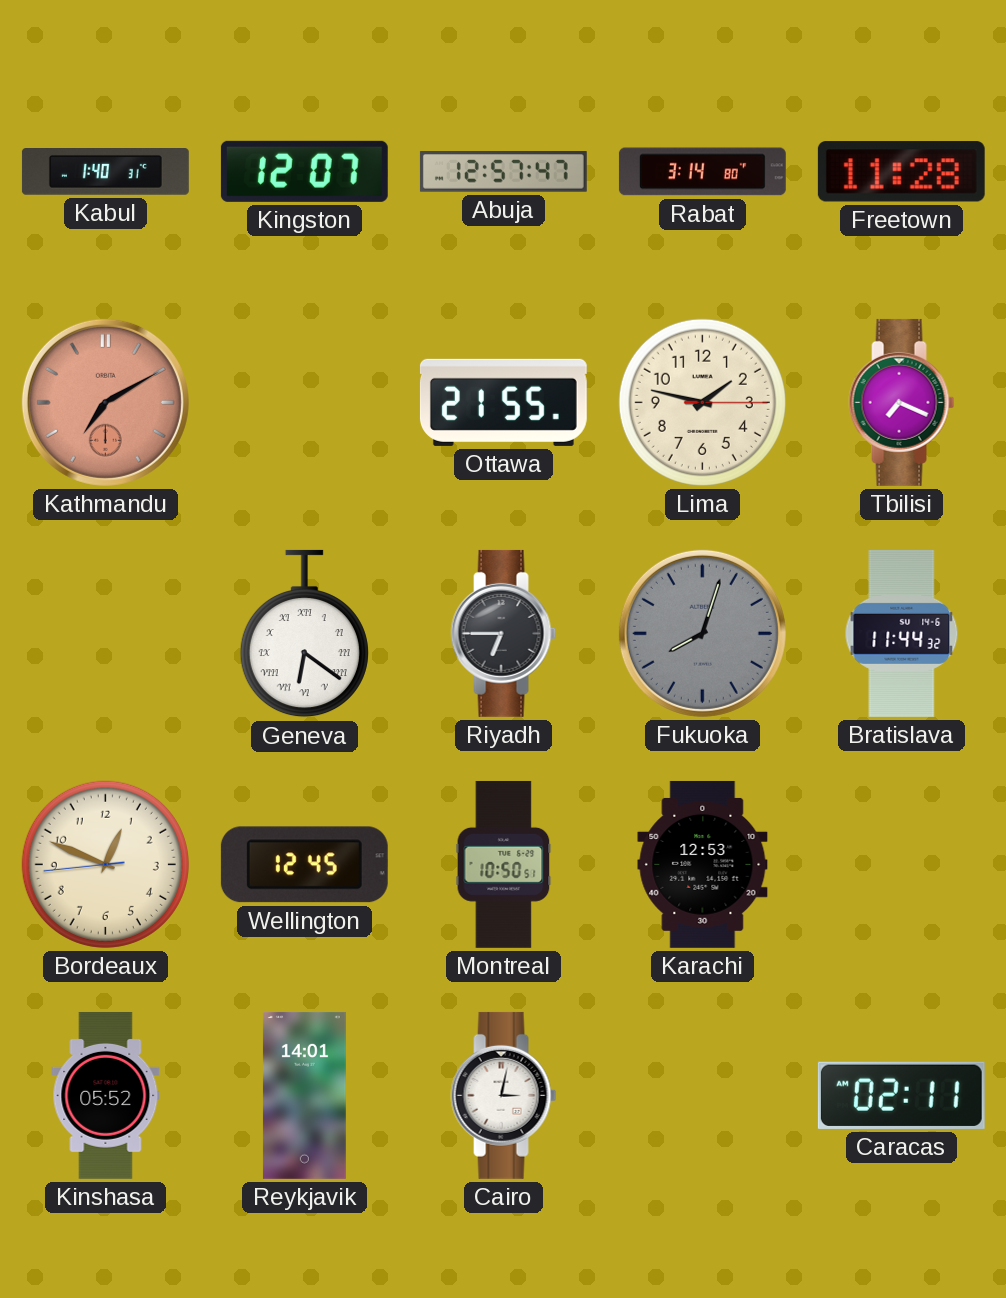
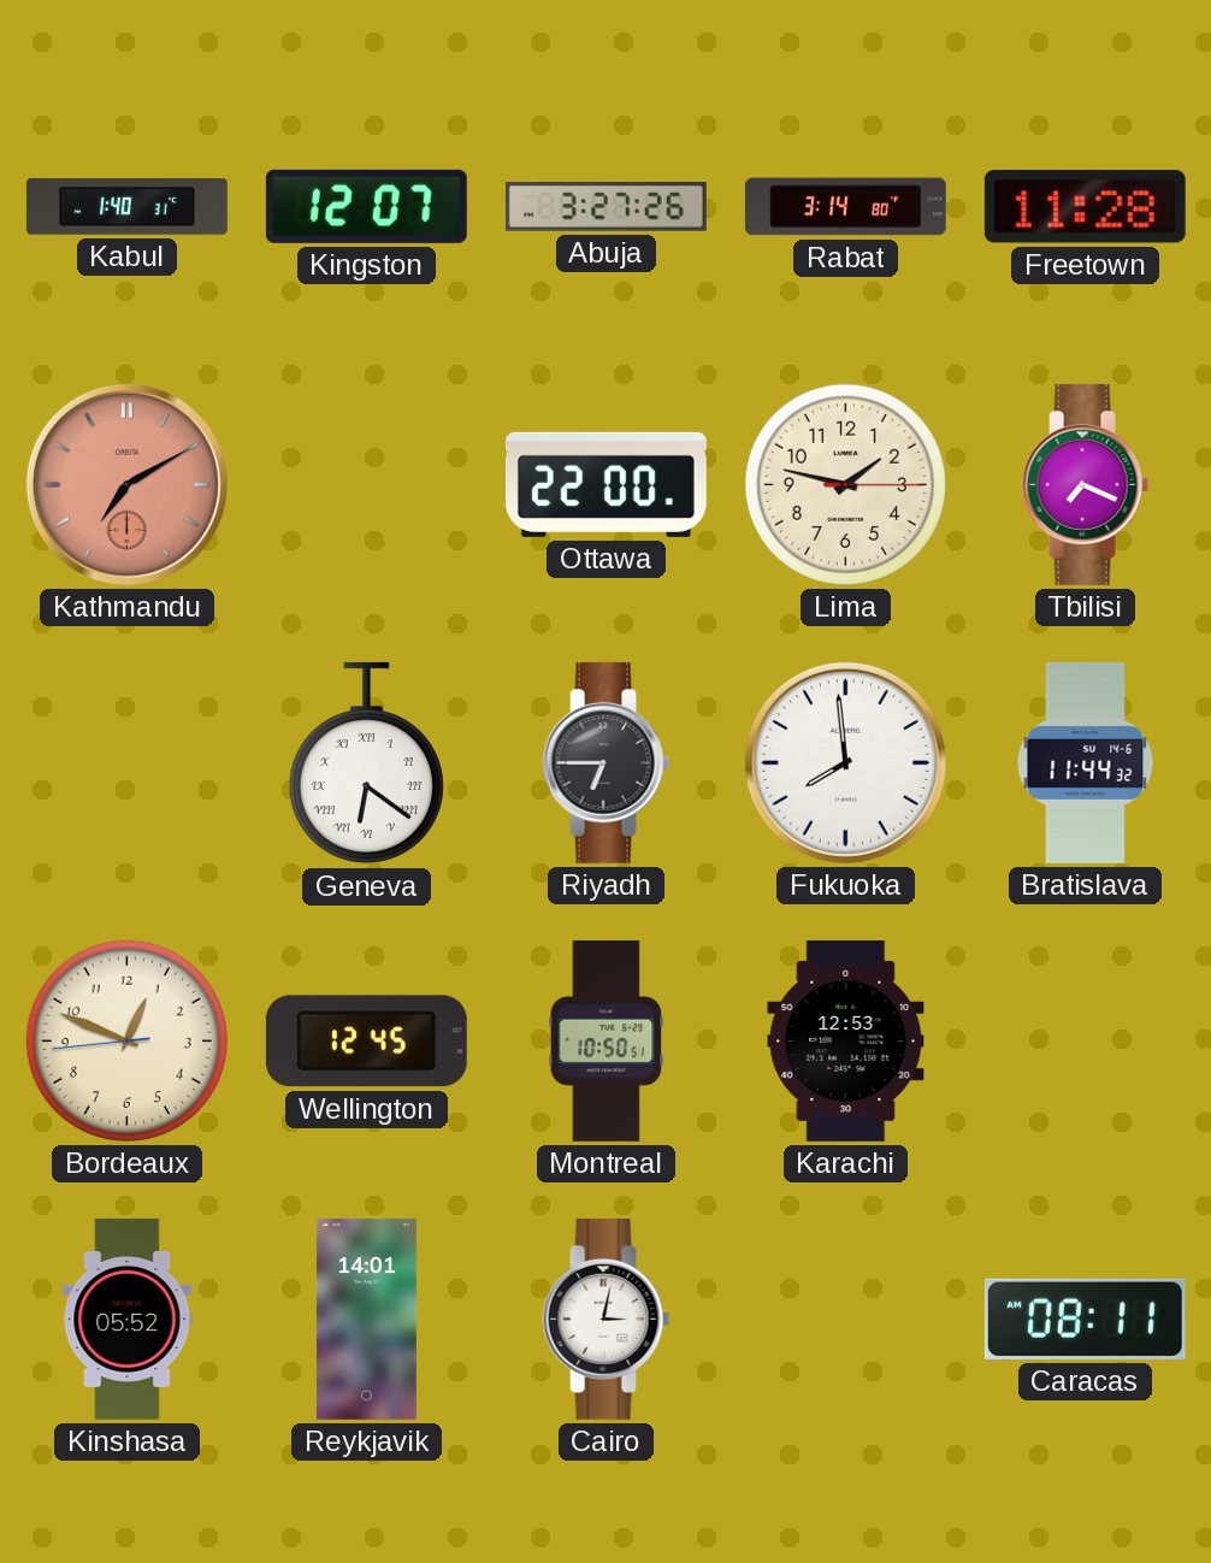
Abuja: 12:57 -> 3:27 (605, 207)
Ottawa: 21:55 -> 22:00 (605, 484)
Fukuoka: 8:03 -> 7:59 (845, 762)
Fukuoka dial: grey -> white (845, 762)
Caracas: 02:11 -> 08:11 (1085, 1319)
